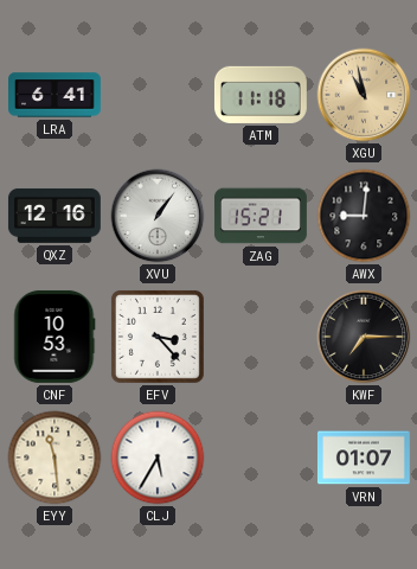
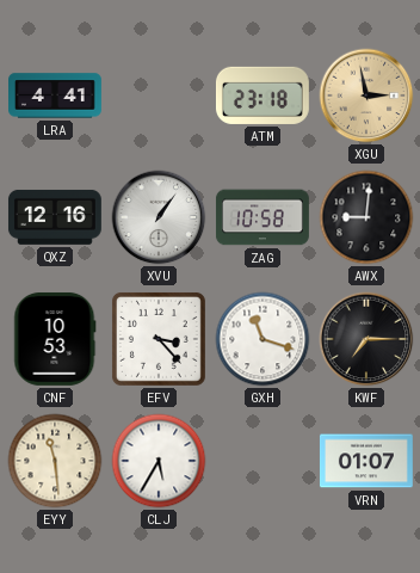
LRA: 6:41 -> 4:41 (56, 95)
ATM: 11:18 -> 23:18 (262, 95)
XGU: 10:58 -> 2:58 (366, 95)
ZAG: 15:21 -> 10:58 (262, 217)
GXH: none -> 11:18 (262, 339)
